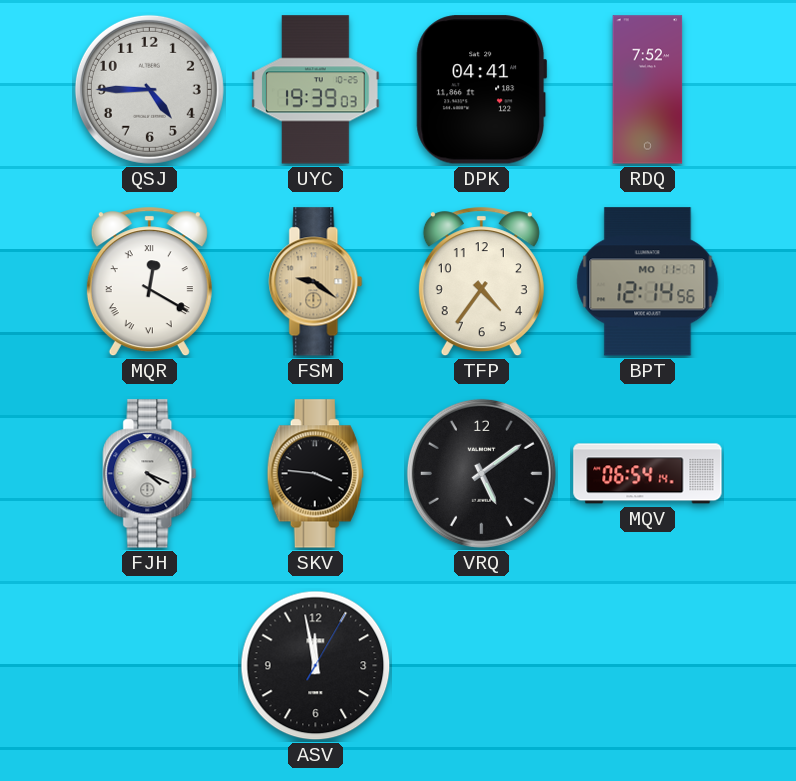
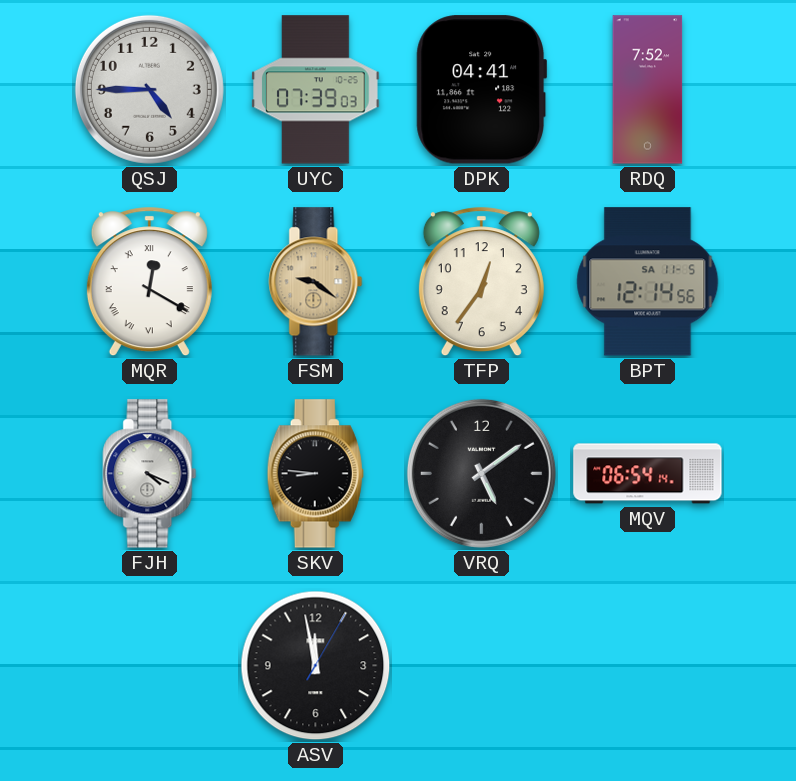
UYC: 19:39 -> 07:39 (316, 90)
TFP: 4:36 -> 12:36 (481, 282)
BPT date: MO 11-7 -> SA 11-5 (648, 282)
SKV: 3:46 -> 8:46 (315, 474)
